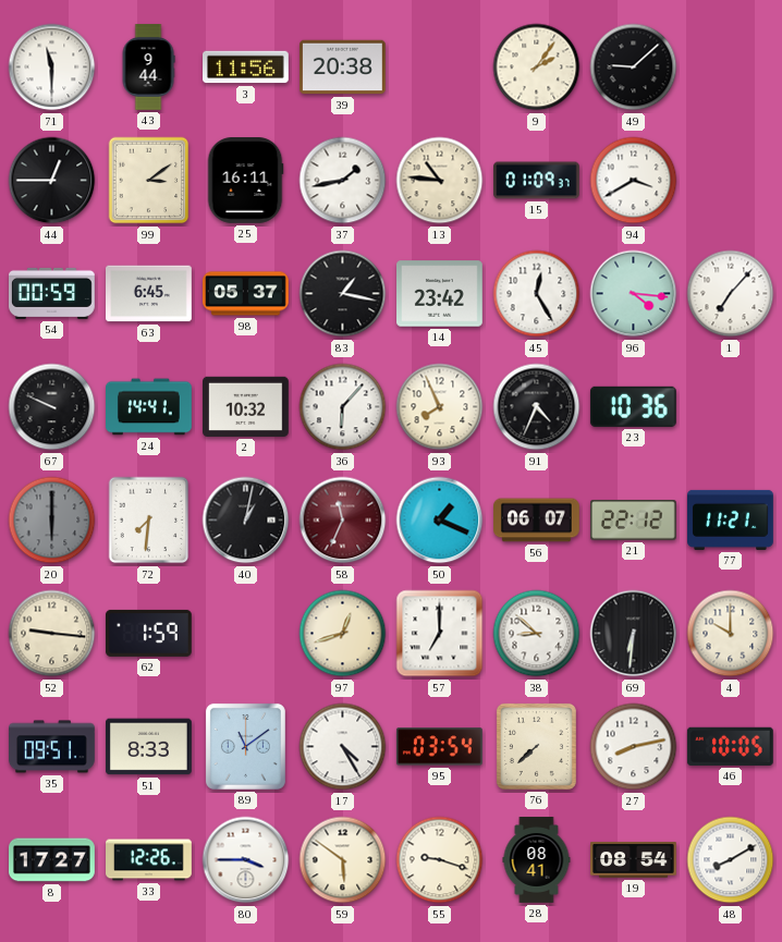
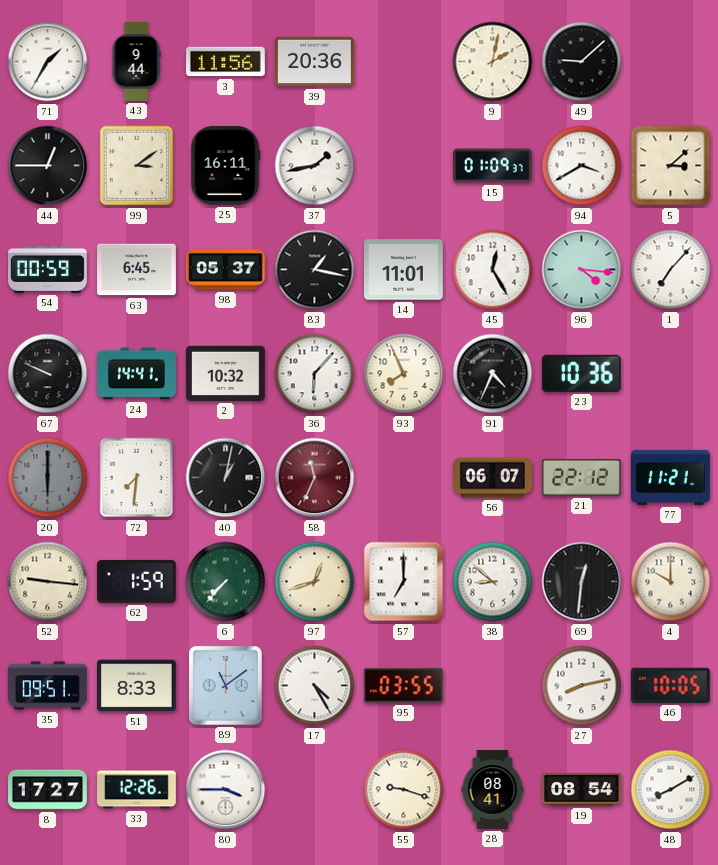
71: 11:30 -> 1:35 (48, 62)
39: 20:38 -> 20:36 (315, 62)
9: 2:06 -> 2:02 (493, 62)
13: 10:46 -> none (440, 181)
5: none -> 3:08 (671, 166)
14: 23:42 -> 11:01 (404, 270)
50: 1:19 -> none (440, 521)
6: none -> 7:37 (226, 582)
69: 6:31 -> 12:31 (582, 582)
95: 03:54 -> 03:55 (403, 686)
76: 7:38 -> none (536, 746)
59: 5:51 -> none (343, 860)
